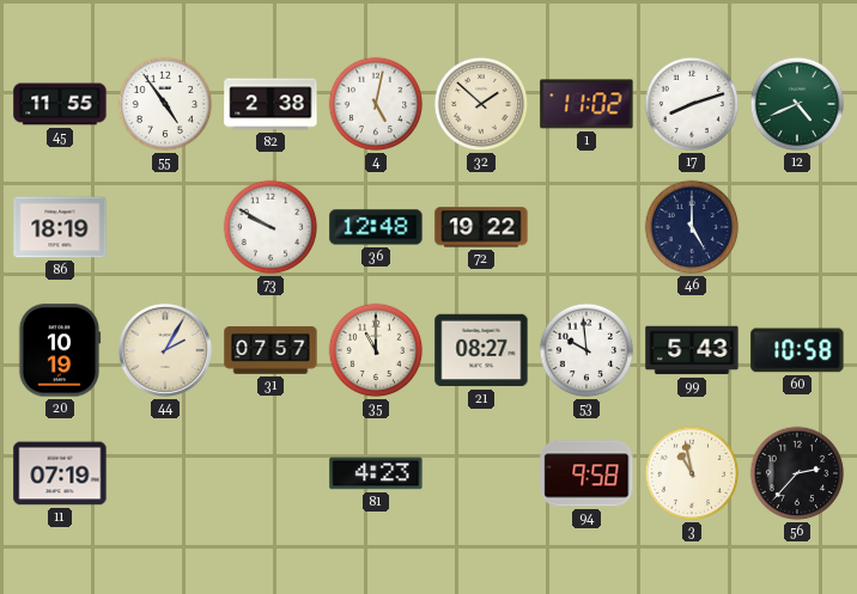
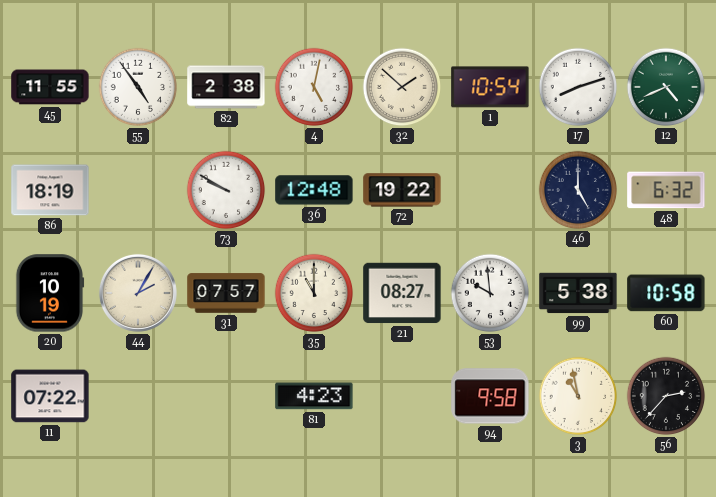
1: 11:02 -> 10:54 (490, 87)
48: none -> 6:32 (666, 190)
99: 5:43 -> 5:38 (578, 293)
11: 07:19 -> 07:22 (50, 396)
